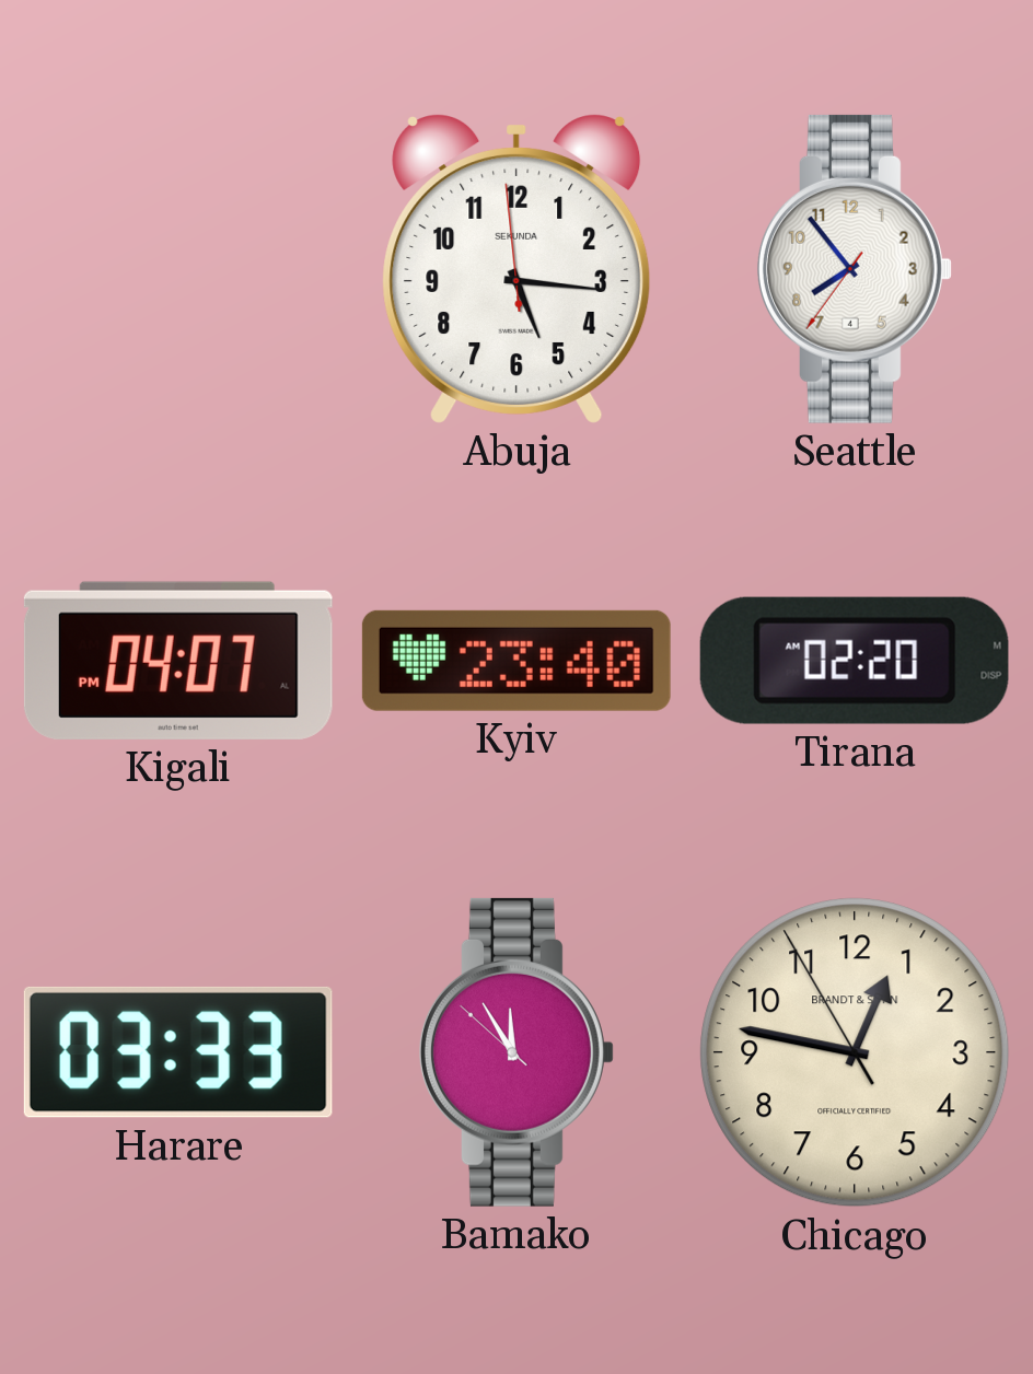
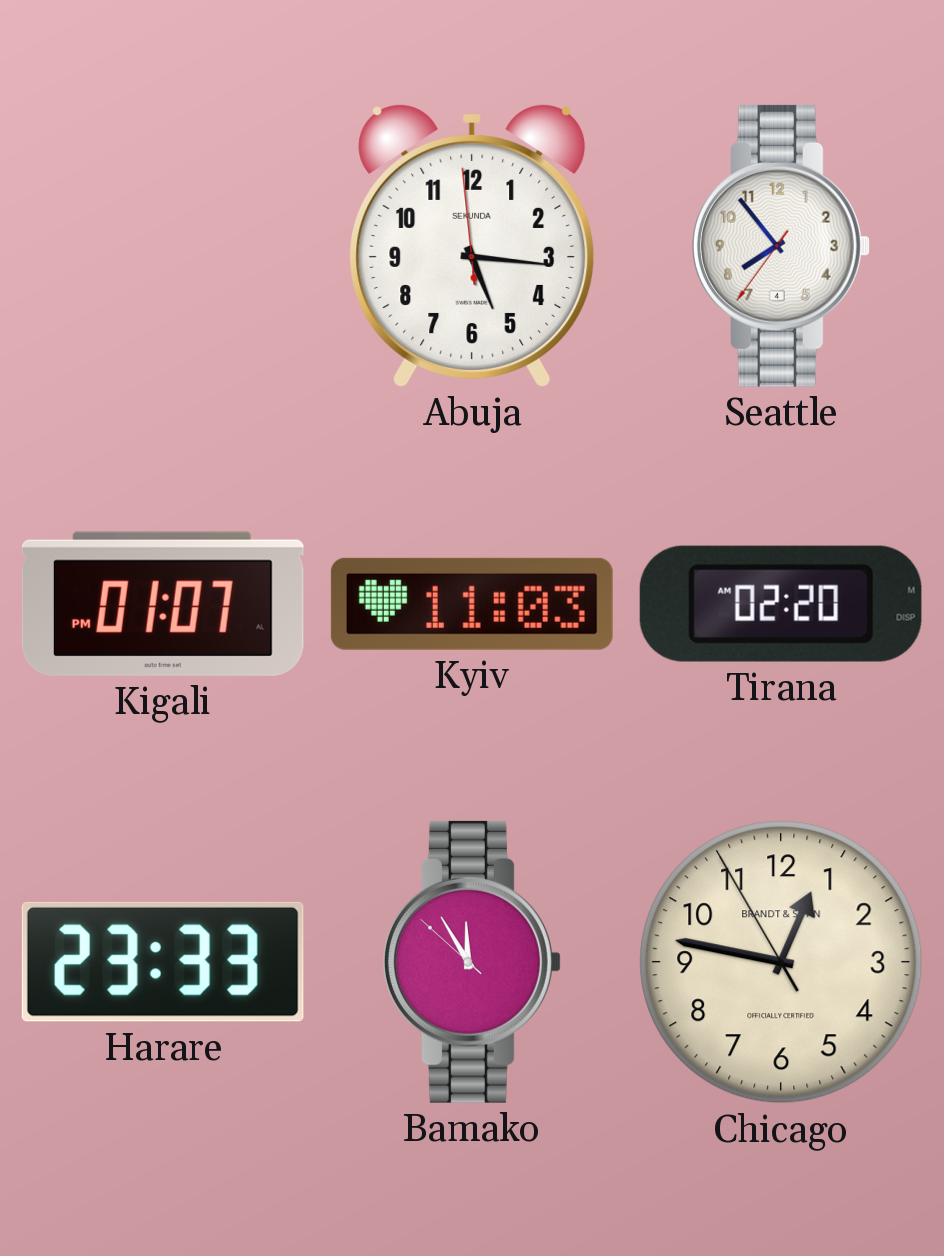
Kigali: 04:07 -> 01:07 (163, 604)
Kyiv: 23:40 -> 11:03 (472, 604)
Harare: 03:33 -> 23:33 (163, 962)
